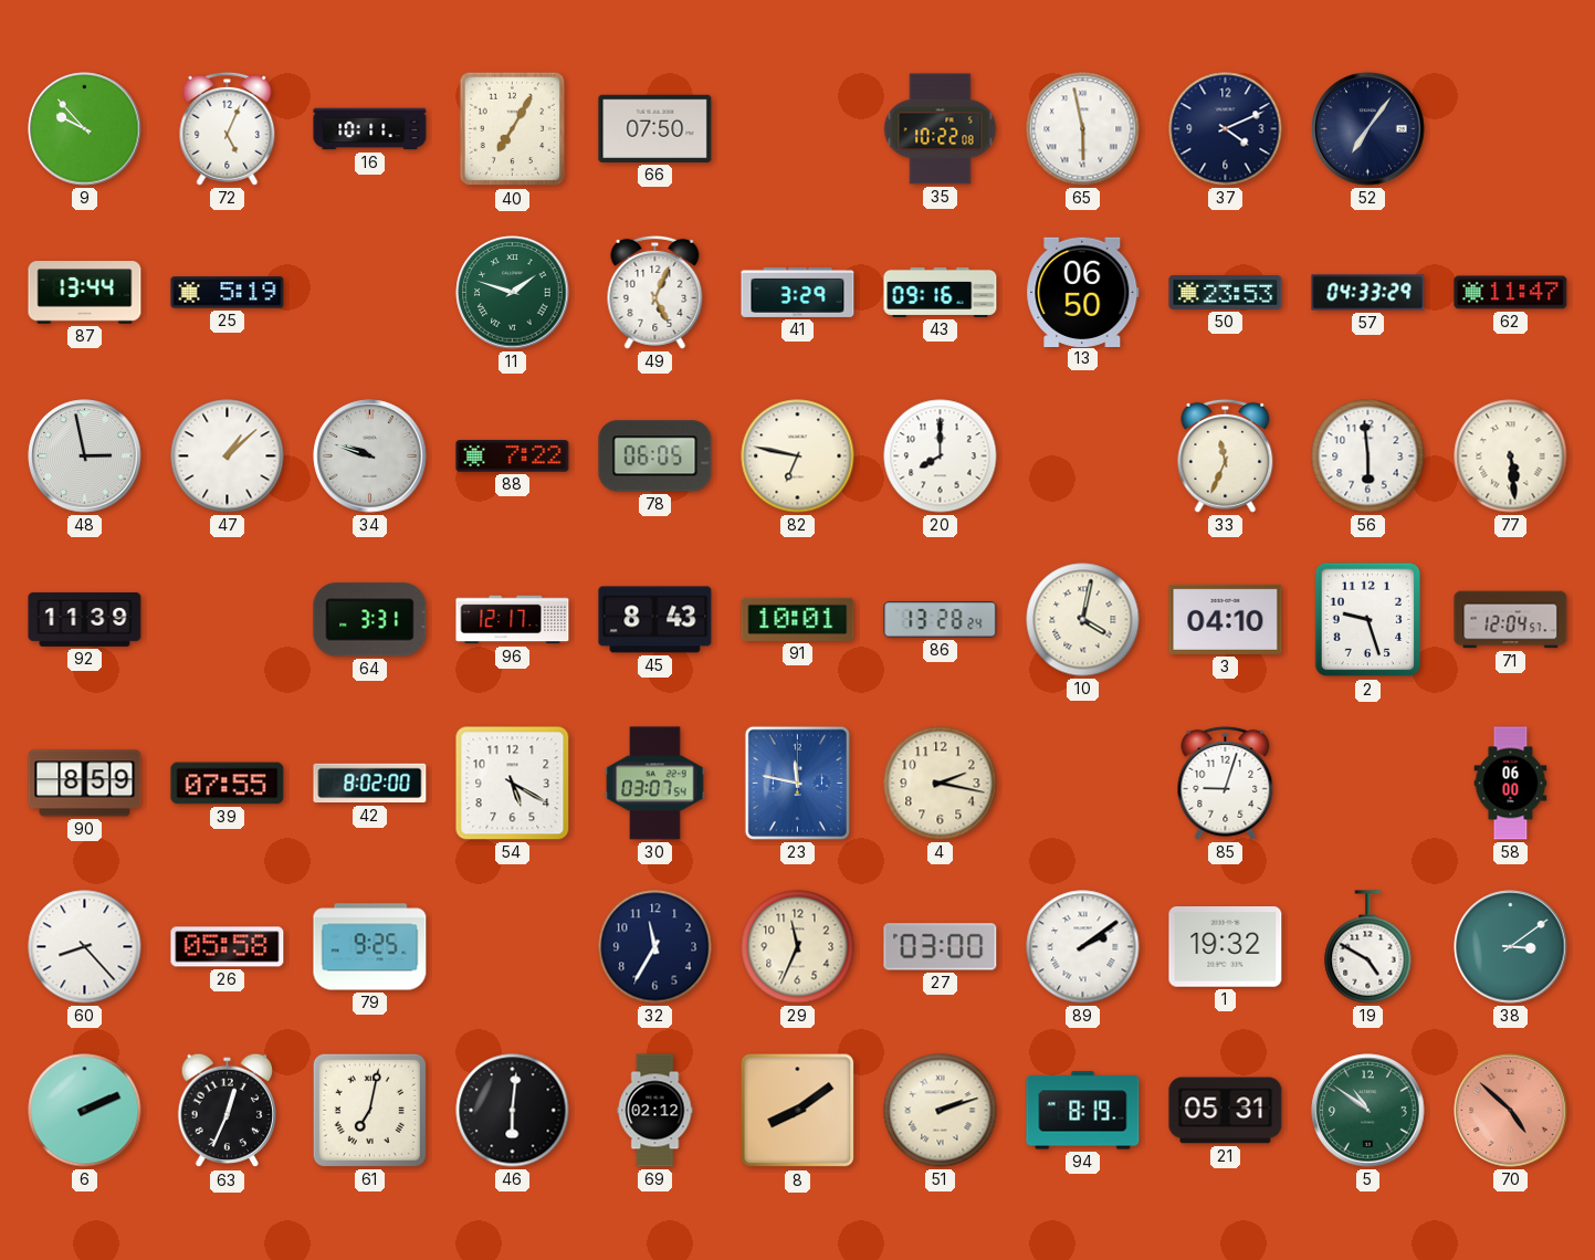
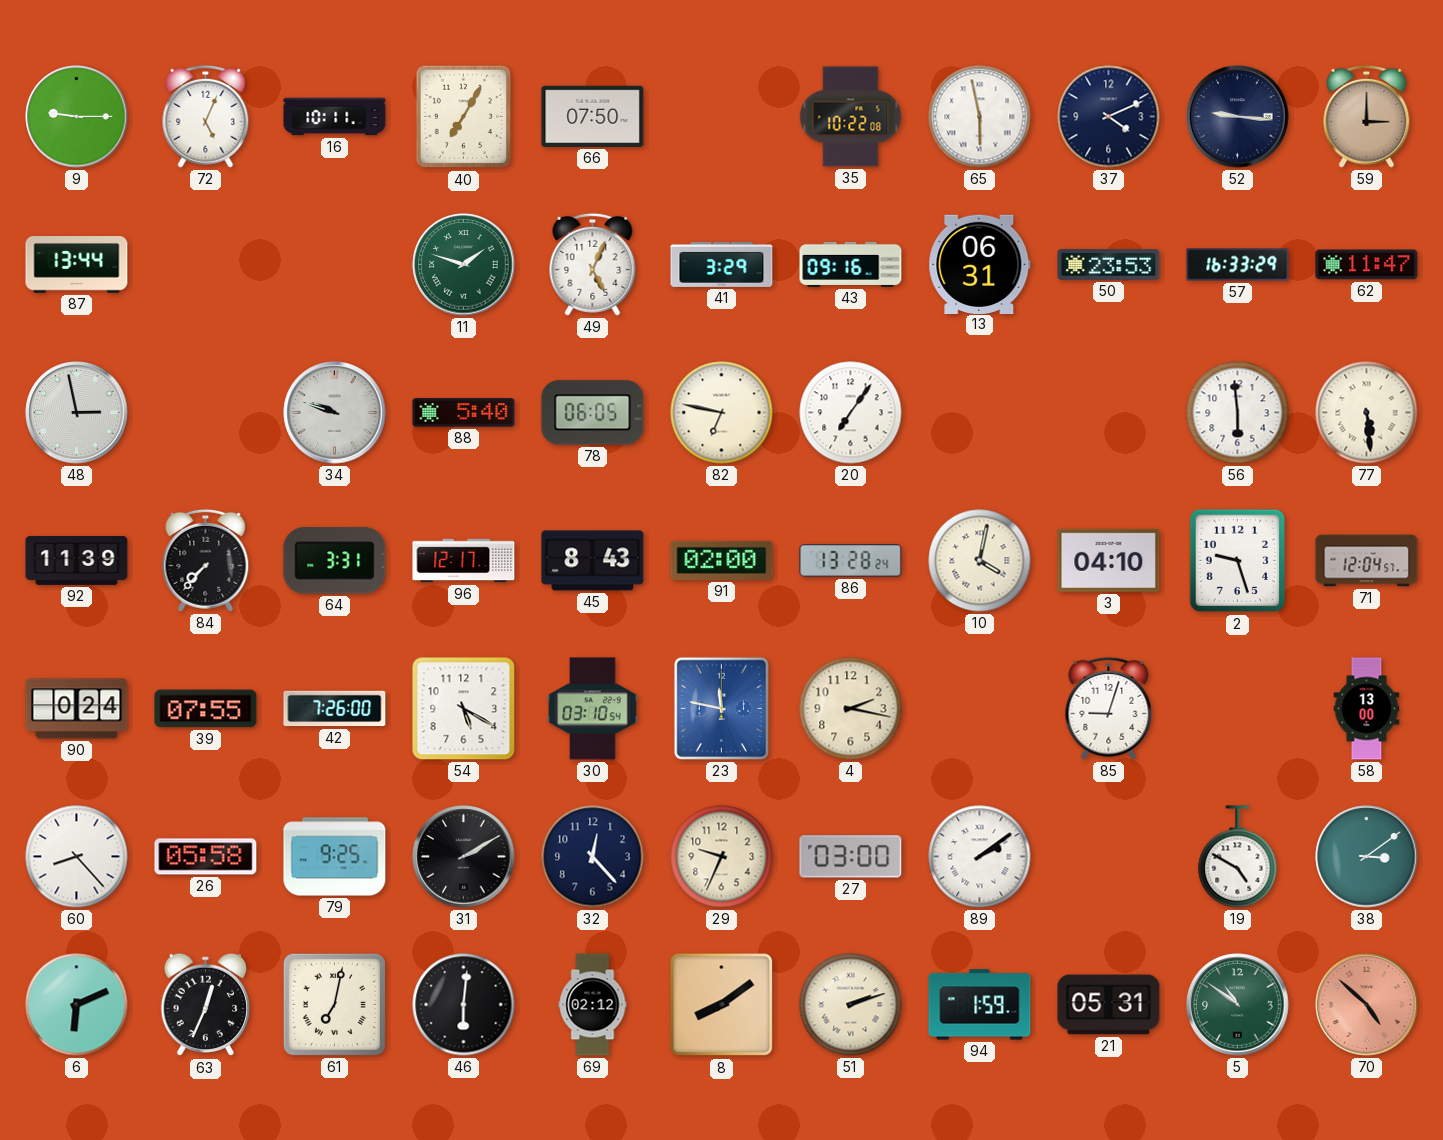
9: 9:53 -> 9:15 (77, 117)
52: 7:06 -> 9:16 (1238, 117)
59: none -> 3:00 (1367, 116)
25: 5:19 -> none (228, 293)
13: 06:50 -> 06:31 (980, 264)
57: 04:33 -> 16:33 (1238, 265)
47: 1:08 -> none (228, 456)
88: 7:22 -> 5:40 (464, 413)
20: 8:00 -> 7:06 (851, 413)
33: 11:34 -> none (1226, 455)
84: none -> 7:37 (206, 560)
91: 10:01 -> 02:00 (722, 560)
90: 8:59 -> 0:24 (77, 709)
42: 8:02 -> 7:26 (335, 709)
30: 03:07 -> 03:10 (593, 709)
58: 06:00 -> 13:00 (1367, 709)
31: none -> 2:10 (464, 857)
32: 11:35 -> 12:23 (593, 857)
29: 11:34 -> 9:34 (722, 857)
1: 19:32 -> none (1226, 947)
6: 2:11 -> 6:11 (77, 1005)
94: 8:19 -> 1:59 (980, 1005)
